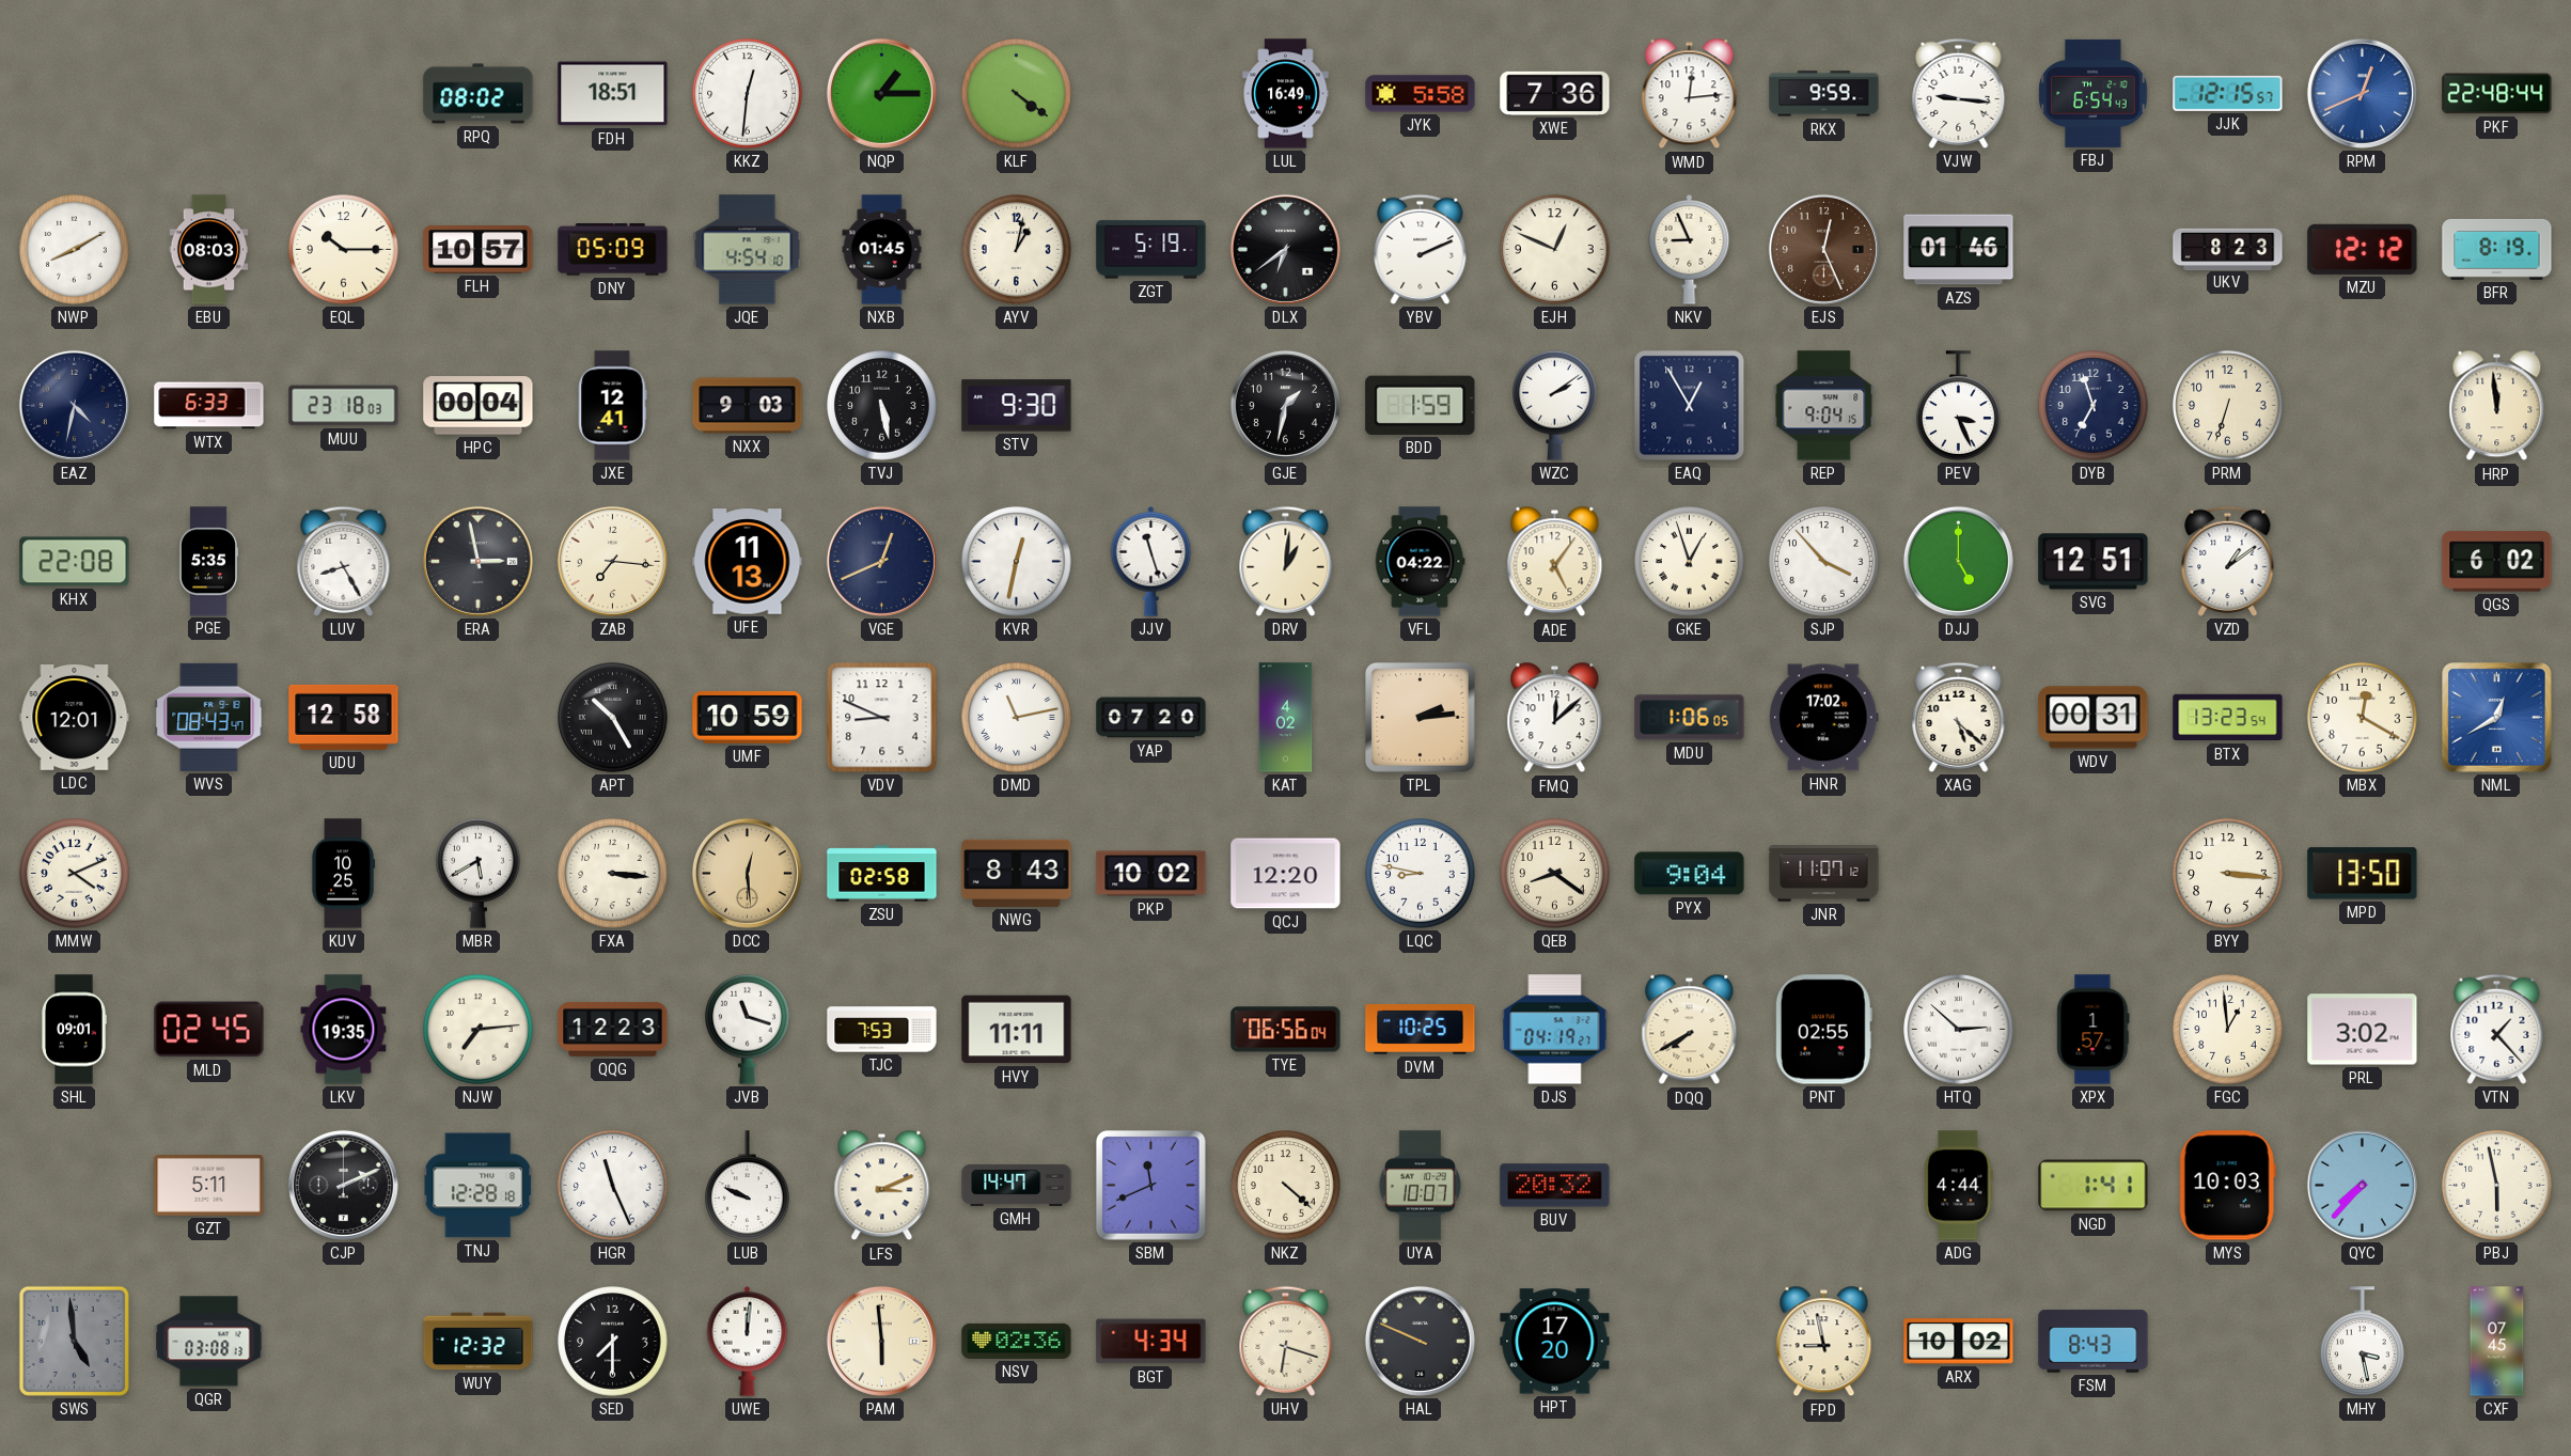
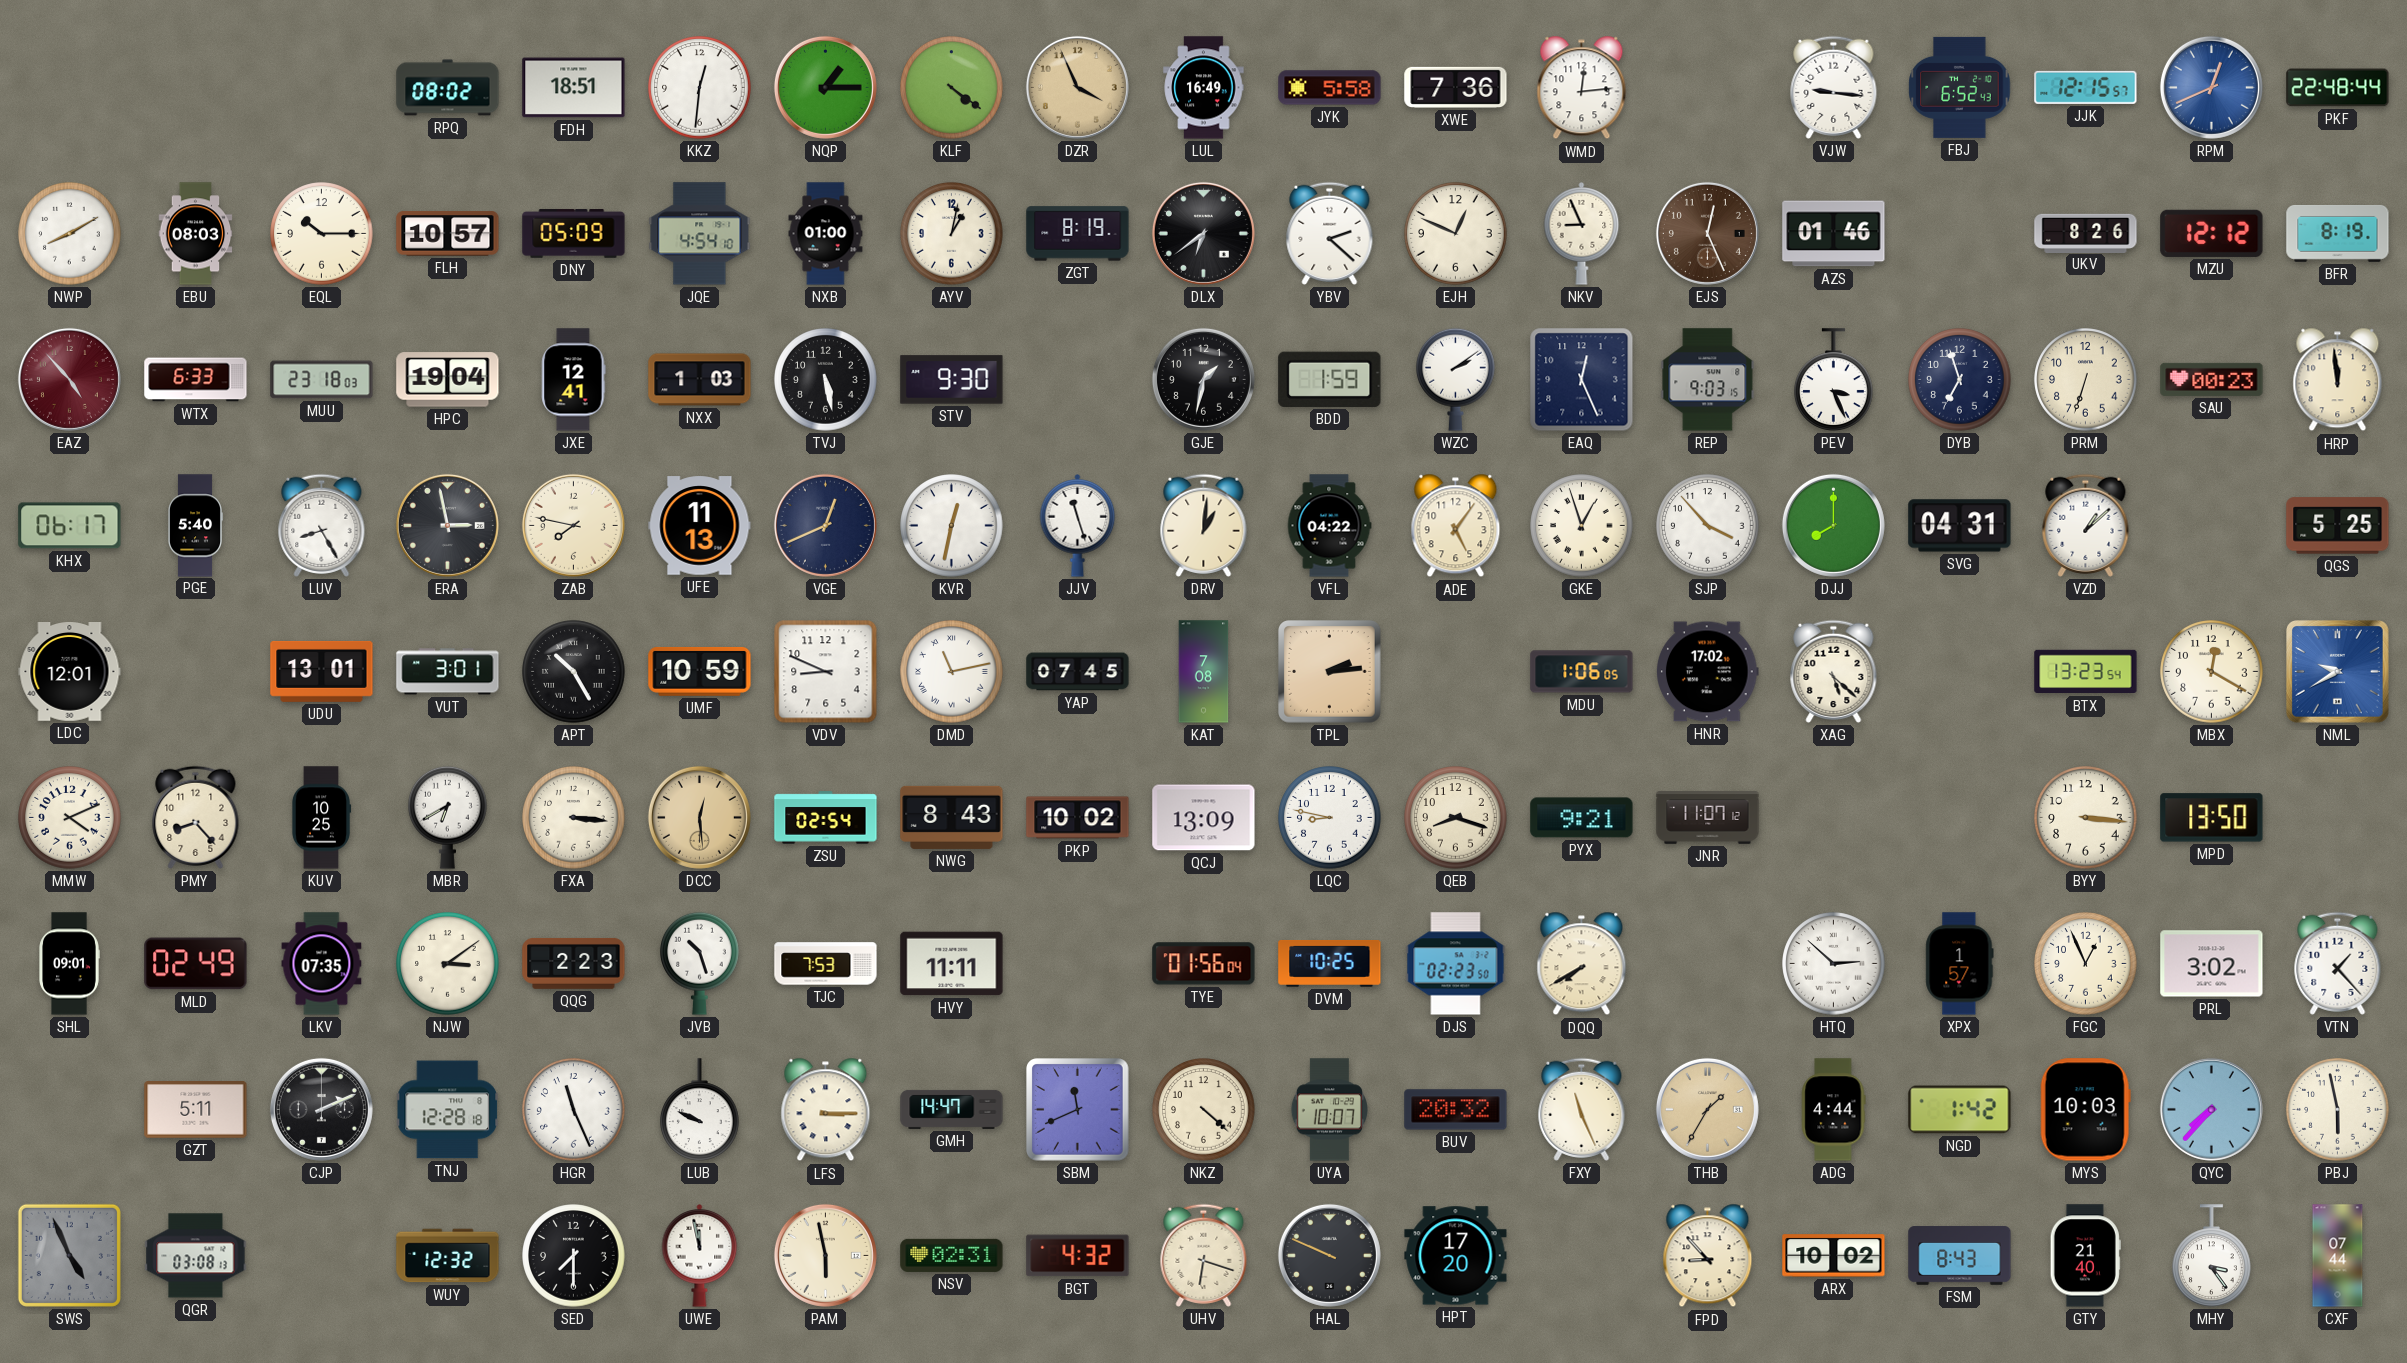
DZR: none -> 3:56 (1077, 87)
RKX: 9:59 -> none (1824, 94)
FBJ: 6:54 -> 6:52 (1960, 87)
NXB: 01:45 -> 01:00 (826, 234)
ZGT: 5:19 -> 8:19 (1078, 234)
YBV: 2:11 -> 2:22 (1330, 233)
UKV: 8:23 -> 8:26 (2086, 233)
EAZ: 4:32 -> 4:53 (69, 379)
EAZ dial: navy -> burgundy (69, 379)
HPC: 00:04 -> 19:04 (448, 380)
NXX: 9:03 -> 1:03 (700, 380)
EAQ: 12:55 -> 12:26 (1582, 380)
REP: 9:04 -> 9:03 (1708, 380)
SAU: none -> 00:23 (2212, 379)
KHX: 22:08 -> 06:17 (70, 526)
PGE: 5:35 -> 5:40 (195, 526)
ZAB: 7:16 -> 7:47 (573, 525)
DJJ: 5:00 -> 8:00 (1833, 525)
SVG: 12:51 -> 04:31 (1960, 526)
VZD: 1:09 -> 1:08 (2086, 525)
QGS: 6:02 -> 5:25 (2338, 526)
WVS: 08:43 -> none (209, 717)
UDU: 12:58 -> 13:01 (322, 671)
VUT: none -> 3:01 (448, 672)
YAP: 07:20 -> 07:45 (1078, 672)
KAT: 4:02 -> 7:08 (1204, 672)
FMQ: 12:08 -> none (1555, 718)
WDV: 00:31 -> none (2094, 718)
NML: 12:40 -> 9:40 (2338, 672)
PMY: none -> 8:23 (196, 817)
MBR: 5:40 -> 6:40 (448, 817)
ZSU: 02:58 -> 02:54 (826, 818)
QCJ: 12:20 -> 13:09 (1204, 818)
QEB: 8:21 -> 8:18 (1456, 818)
PYX: 9:04 -> 9:21 (1582, 818)
MLD: 02:45 -> 02:49 (196, 964)
LKV: 19:35 -> 07:35 (322, 964)
NJW: 7:14 -> 3:09 (448, 964)
QQG: 12:23 -> 2:23 (574, 963)
JVB: 11:18 -> 10:27 (700, 963)
TYE: 06:56 -> 01:56 (1204, 964)
DJS: 04:19 -> 02:23 (1456, 964)
PNT: 02:55 -> none (1823, 1030)
FGC: 12:59 -> 12:56 (2086, 964)
LFS: 3:11 -> 3:15 (826, 1110)
FXY: none -> 11:26 (1582, 1109)
THB: none -> 1:35 (1707, 1109)
NGD: 1:41 -> 1:42 (1960, 1110)
SWS: 4:59 -> 4:56 (69, 1255)
UWE: 12:01 -> 11:58 (700, 1256)
PAM: 5:59 -> 5:58 (825, 1255)
NSV: 02:36 -> 02:31 (952, 1255)
BGT: 4:34 -> 4:32 (1078, 1256)
FPD: 8:58 -> 8:53 (1708, 1256)
GTY: none -> 21:40 (2085, 1256)
MHY: 3:28 -> 3:24 (2212, 1256)
CXF: 07:45 -> 07:44 (2338, 1256)
